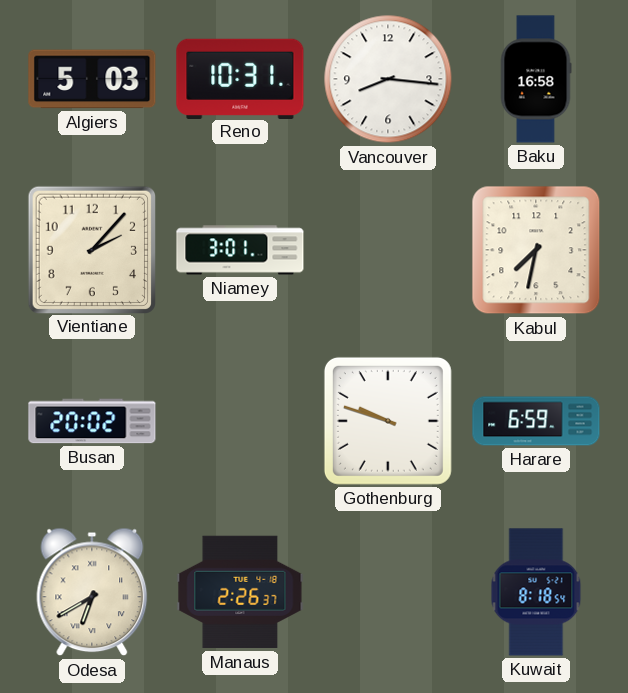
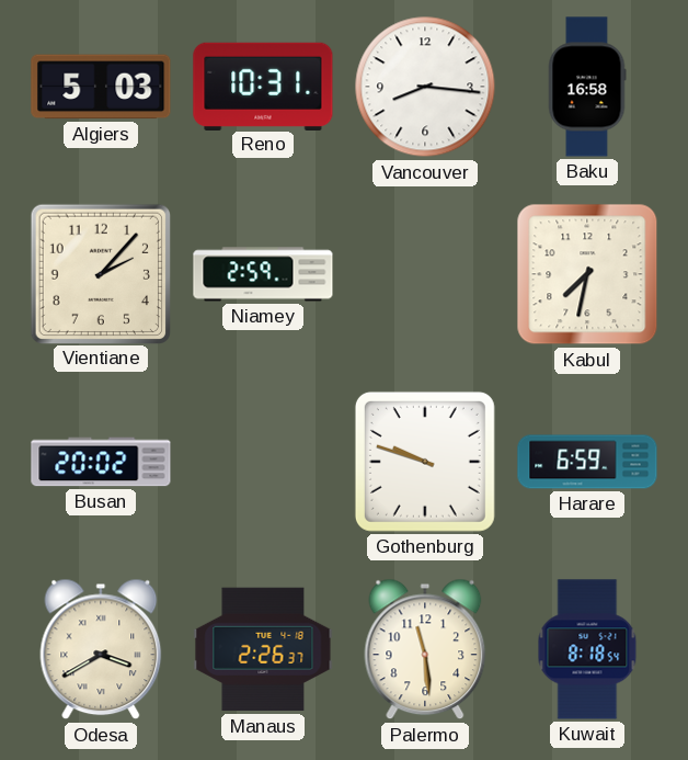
Niamey: 3:01 -> 2:59 (263, 274)
Odesa: 6:40 -> 3:40 (101, 649)
Palermo: none -> 11:29 (425, 649)
